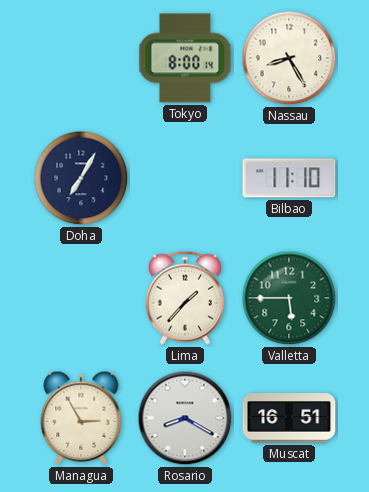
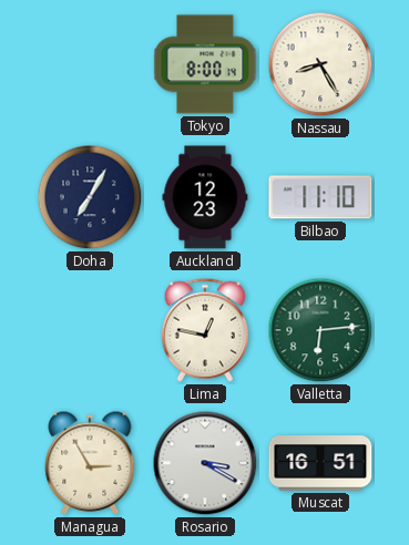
Auckland: none -> 12:23 (205, 197)
Lima: 1:37 -> 12:47 (205, 330)
Valletta: 5:45 -> 6:14 (320, 330)
Rosario: 8:20 -> 3:20 (205, 463)
